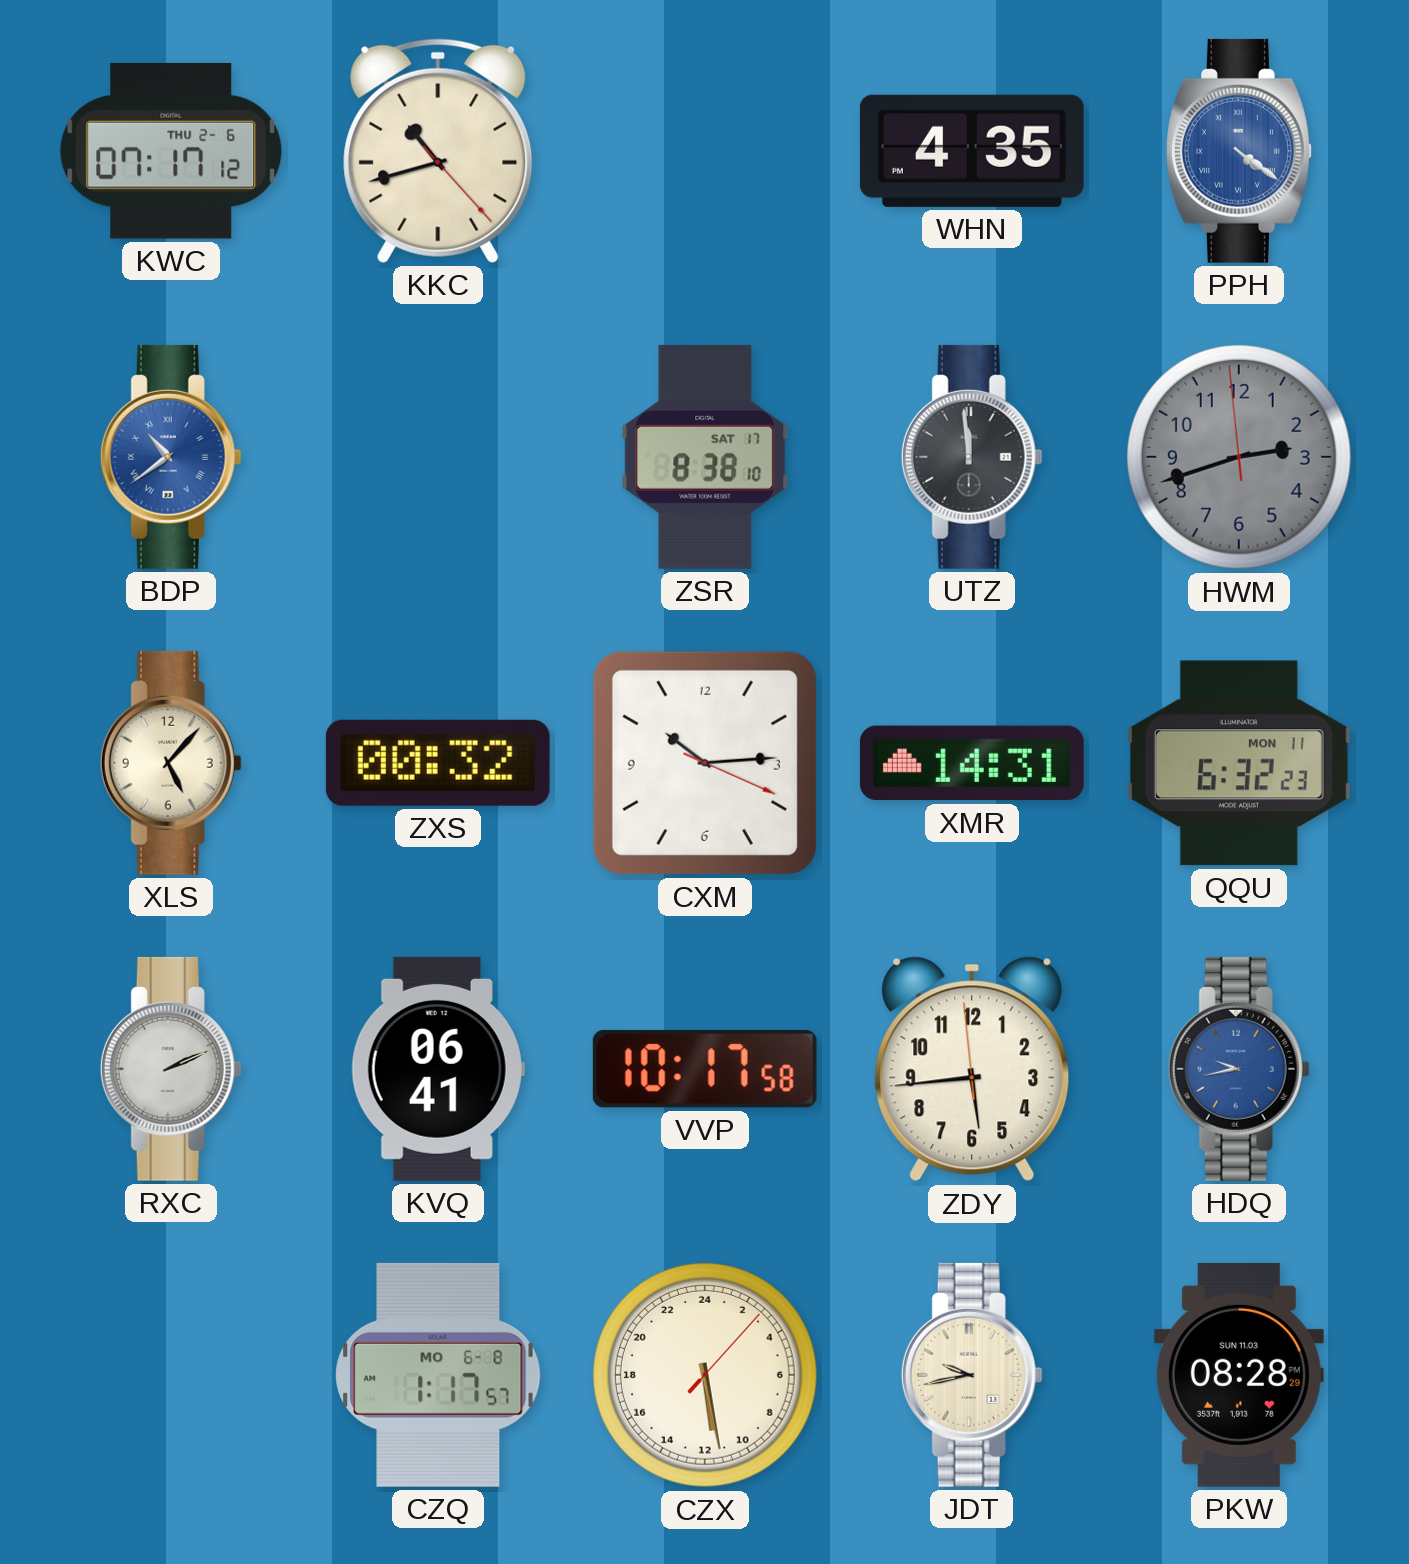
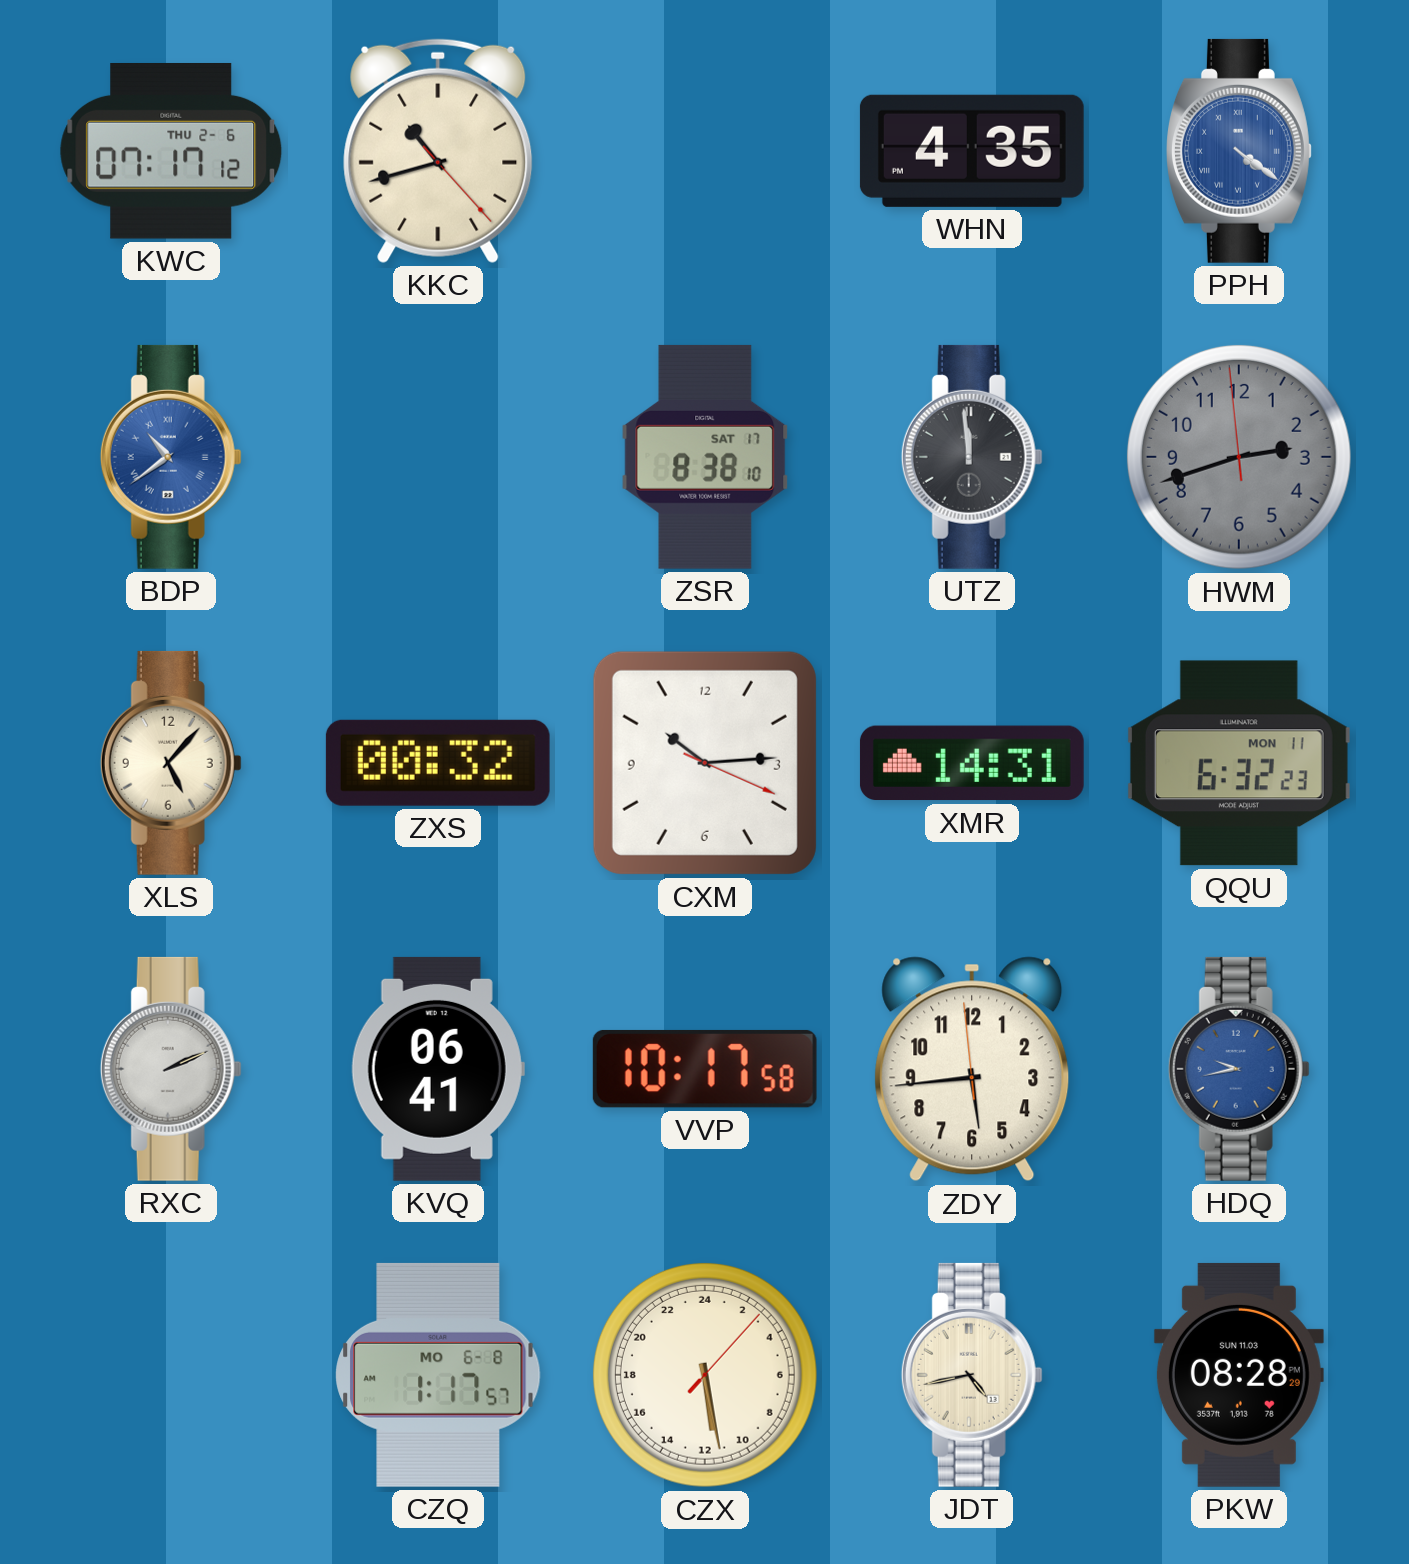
JDT: 9:43 -> 4:43 (972, 1375)
